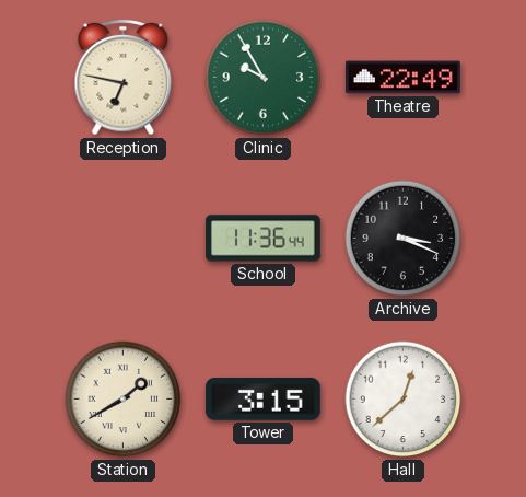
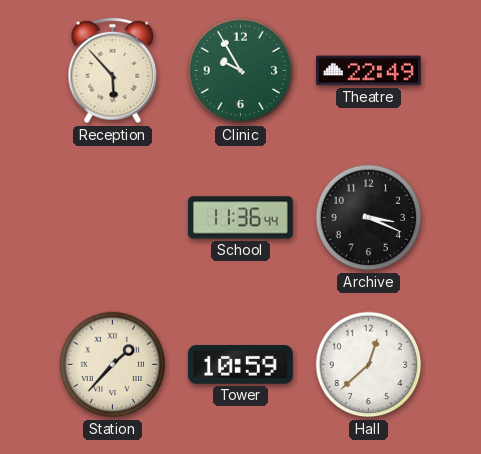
Reception: 6:47 -> 5:53 (113, 71)
Station: 1:40 -> 1:37 (113, 365)
Tower: 3:15 -> 10:59 (240, 365)
